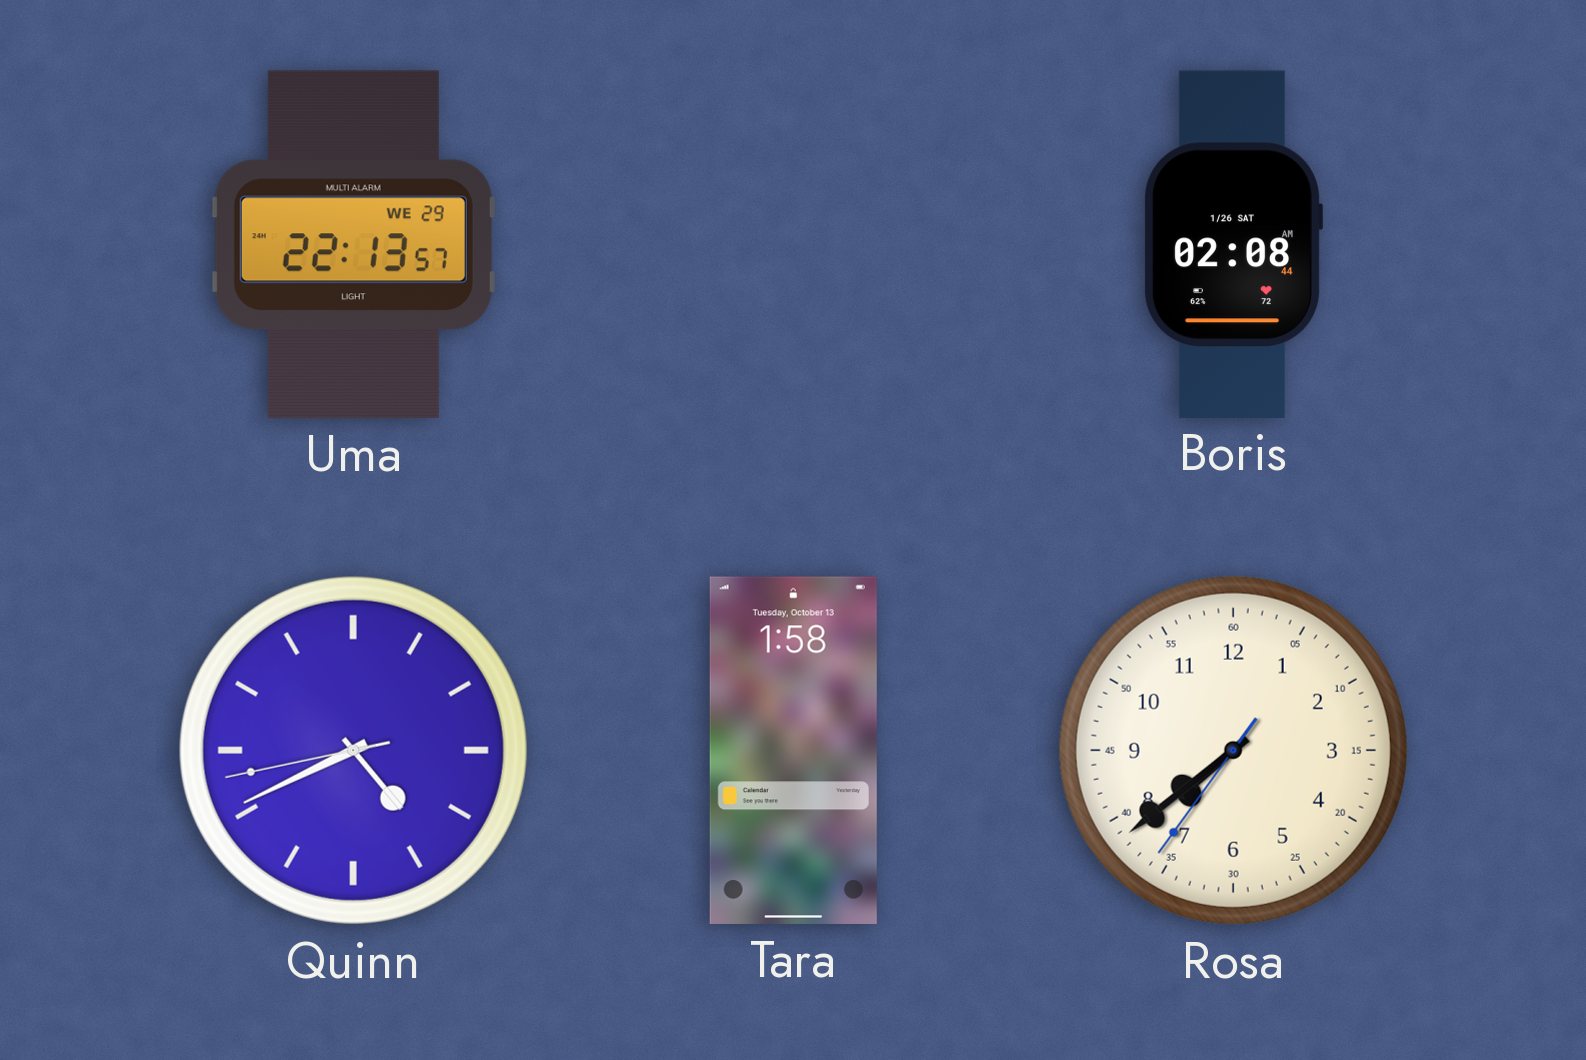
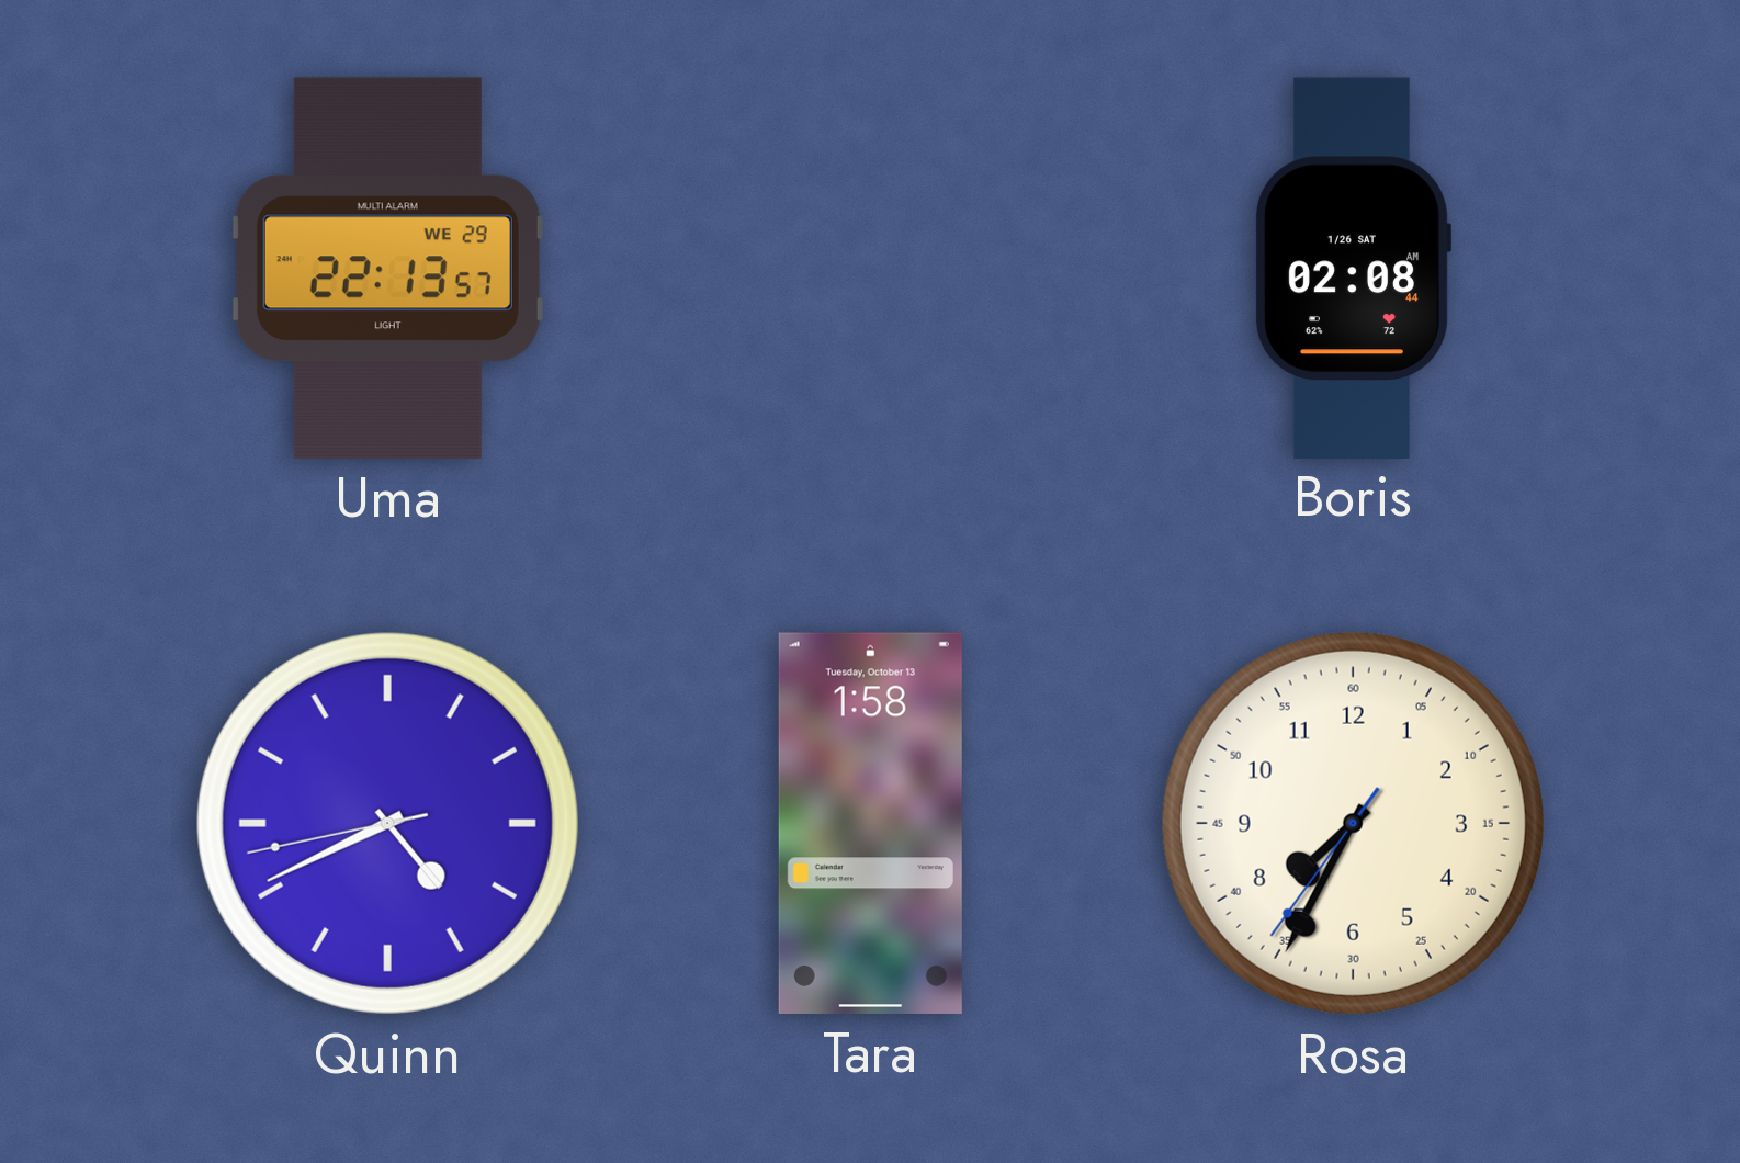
Rosa: 7:38 -> 7:34 (1353, 823)
